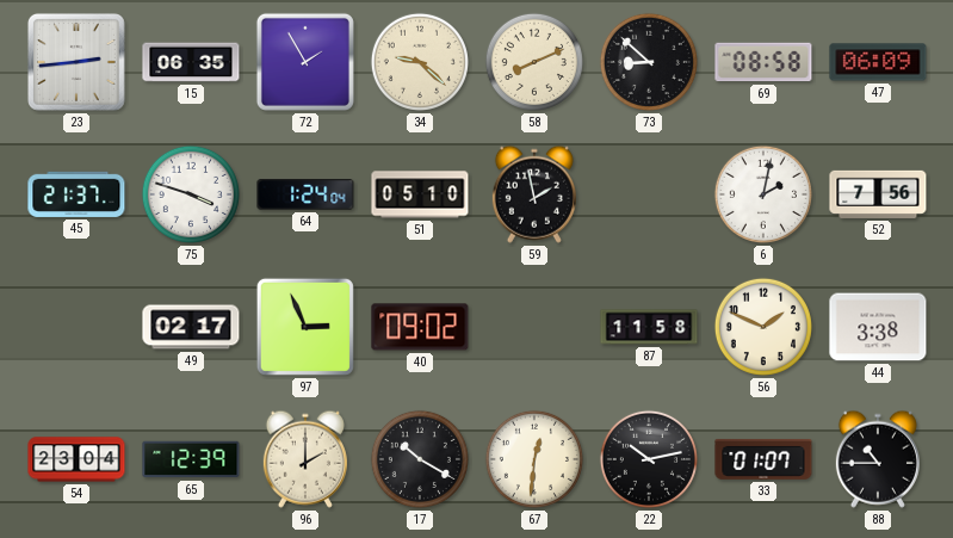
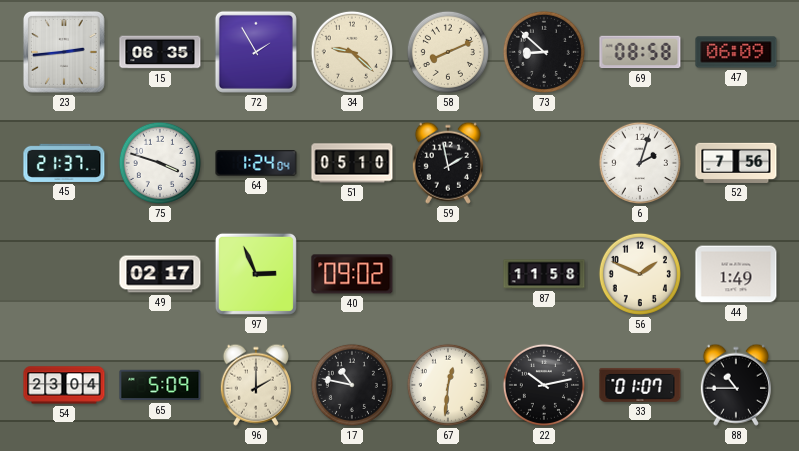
6: 2:02 -> 2:03 (640, 163)
44: 3:38 -> 1:49 (736, 274)
65: 12:39 -> 5:09 (160, 385)
17: 10:20 -> 10:47 (352, 385)
